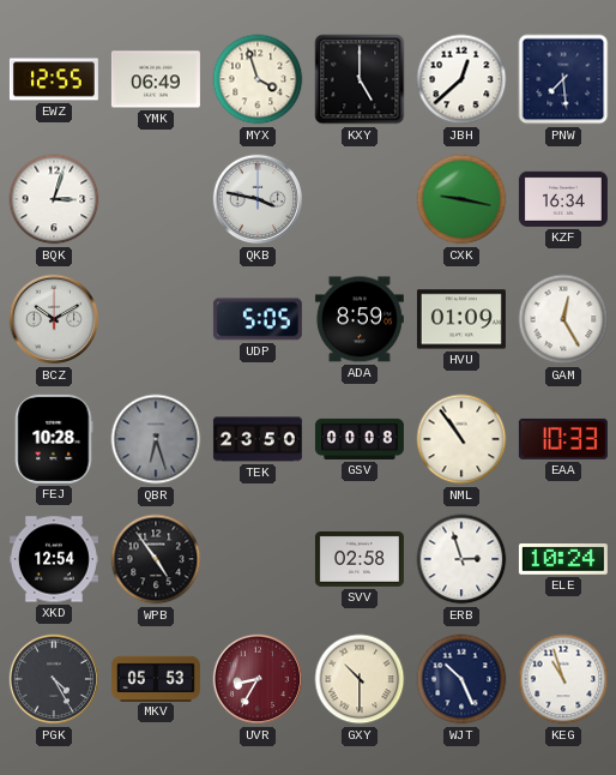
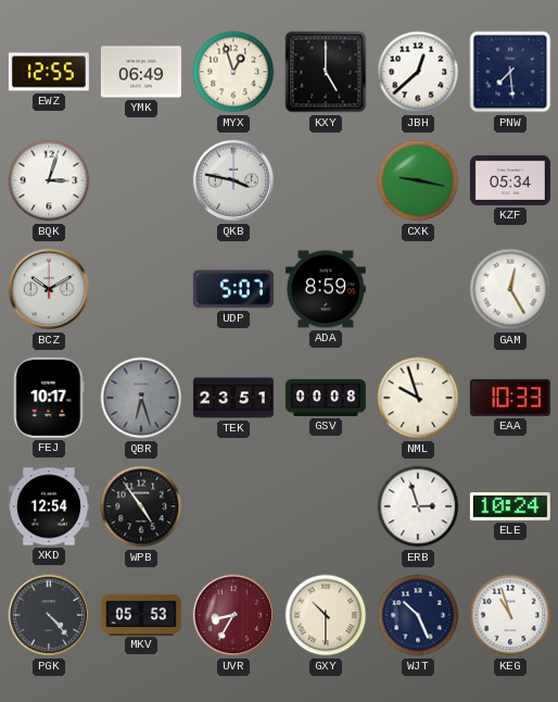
MYX: 3:57 -> 12:57 (233, 72)
KZF: 16:34 -> 05:34 (510, 180)
UDP: 5:05 -> 5:07 (233, 289)
HVU: 01:09 -> none (461, 319)
FEJ: 10:28 -> 10:17 (49, 398)
TEK: 23:50 -> 23:51 (233, 398)
NML: 10:54 -> 9:57 (418, 398)
SVV: 02:58 -> none (360, 559)
PGK: 4:25 -> 4:23 (49, 615)
